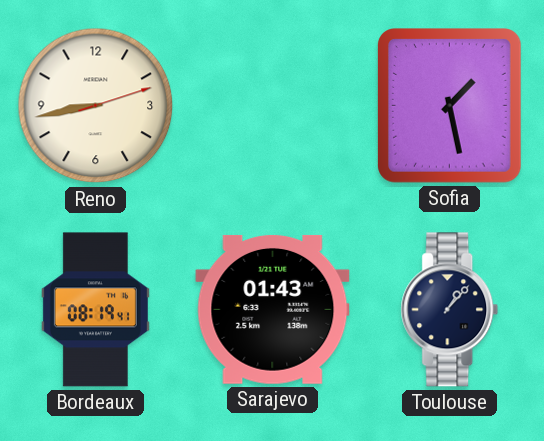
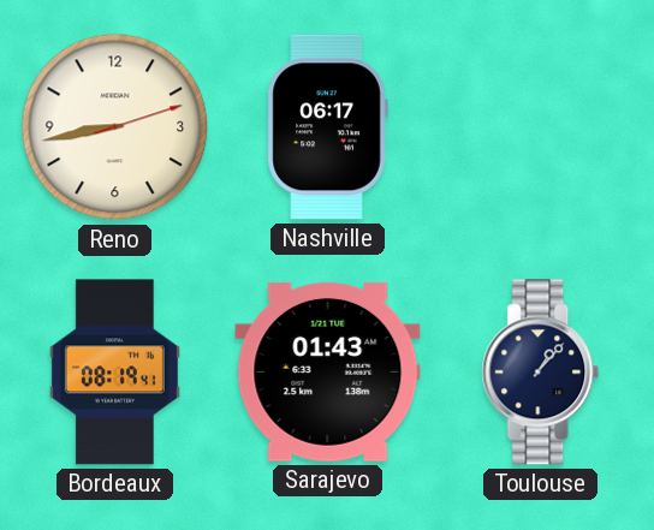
Nashville: none -> 06:17 (327, 127)
Sofia: 1:28 -> none (450, 106)
